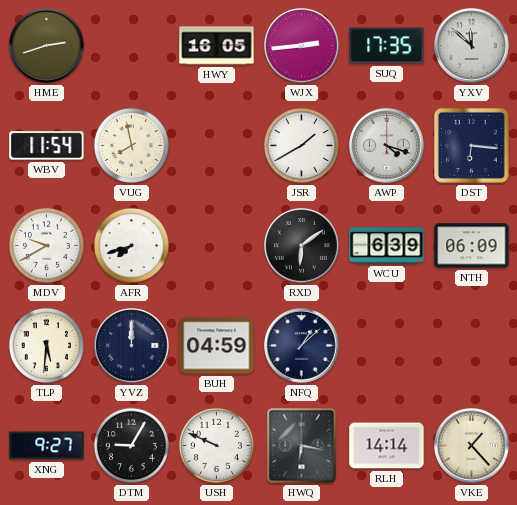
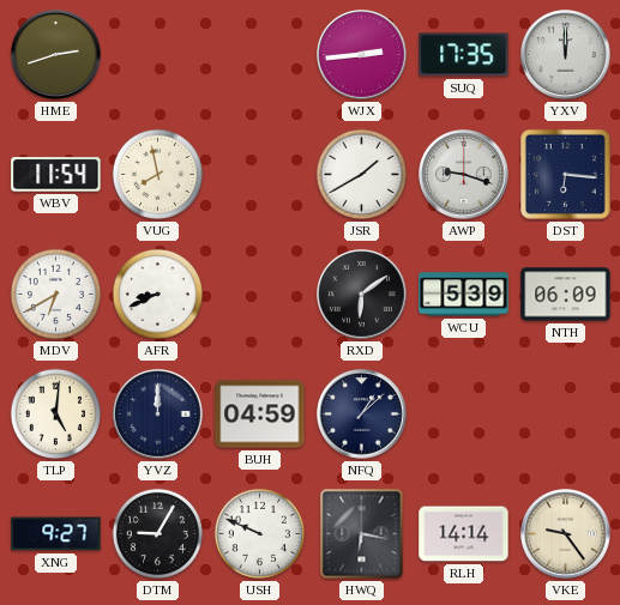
HWY: 16:05 -> none (217, 46)
YXV: 11:52 -> 12:00 (566, 55)
AWP: 4:18 -> 9:18 (464, 175)
MDV: 9:40 -> 6:40 (55, 294)
AFR: 7:42 -> 8:41 (157, 294)
WCU: 6:39 -> 5:39 (464, 295)
TLP: 5:31 -> 5:01 (55, 413)
VKE: 1:23 -> 9:24 (566, 534)
